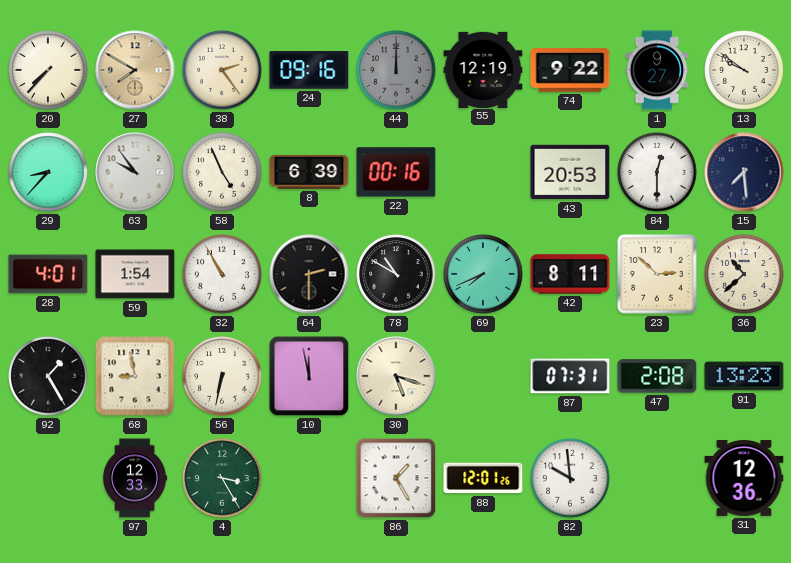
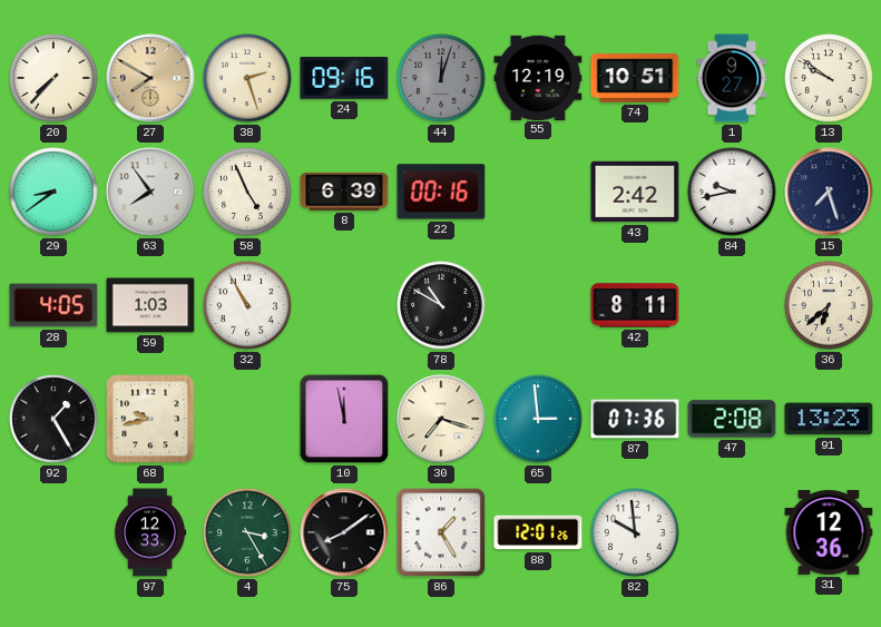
38: 2:24 -> 2:27 (247, 78)
44: 12:00 -> 12:03 (441, 78)
74: 9:22 -> 10:51 (635, 78)
29: 8:37 -> 8:39 (53, 192)
63: 9:54 -> 7:54 (150, 192)
43: 20:53 -> 2:42 (635, 192)
84: 12:30 -> 9:43 (732, 192)
15: 7:29 -> 7:27 (829, 192)
28: 4:01 -> 4:05 (53, 305)
59: 1:54 -> 1:03 (150, 305)
64: 2:30 -> none (309, 274)
69: 7:41 -> none (483, 274)
23: 2:52 -> none (657, 274)
36: 10:38 -> 6:38 (829, 305)
68: 8:58 -> 9:43 (150, 419)
56: 6:32 -> none (222, 376)
30: 5:18 -> 7:18 (441, 419)
65: none -> 2:59 (538, 419)
87: 07:31 -> 07:36 (635, 419)
75: none -> 8:09 (344, 532)
